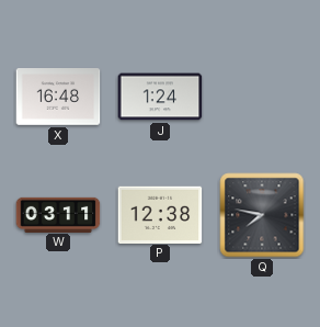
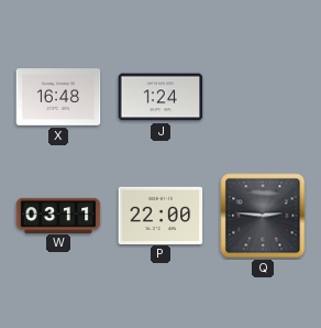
P: 12:38 -> 22:00 (160, 215)
Q: 7:47 -> 2:46 (263, 216)
